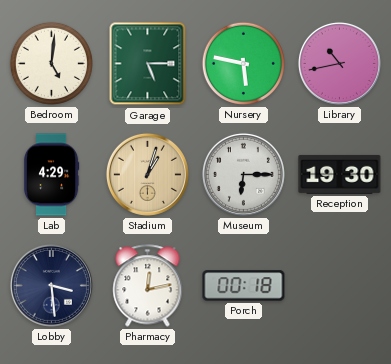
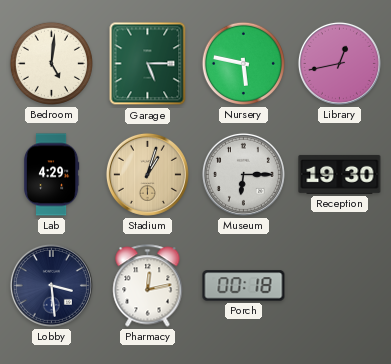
Library: 10:43 -> 12:43 (339, 63)
